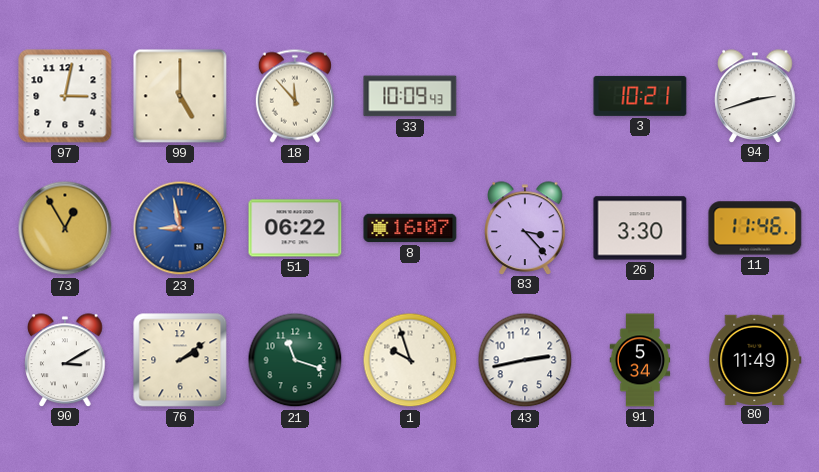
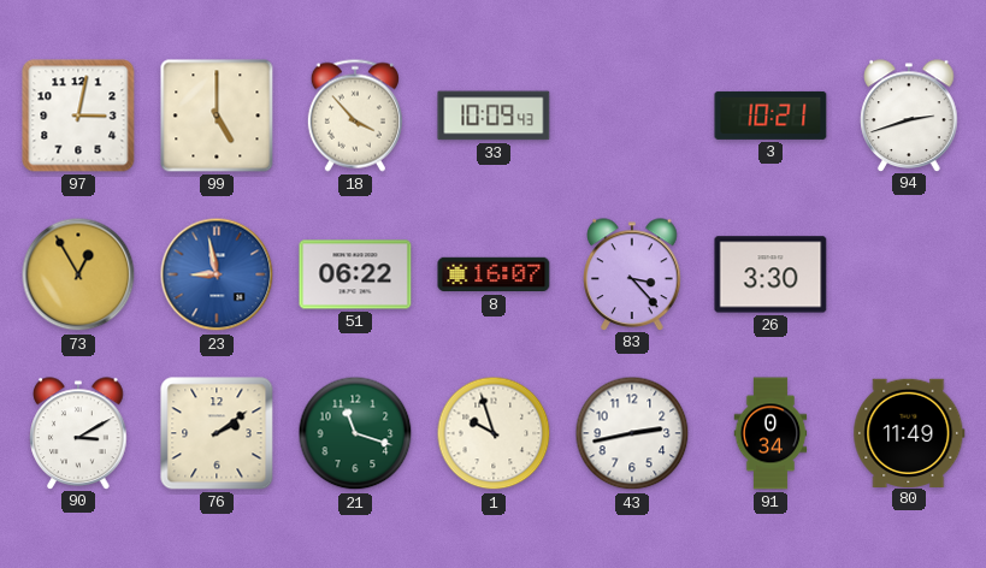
18: 11:53 -> 3:53 (355, 116)
11: 11:46 -> none (755, 228)
91: 5:34 -> 0:34 (771, 433)
